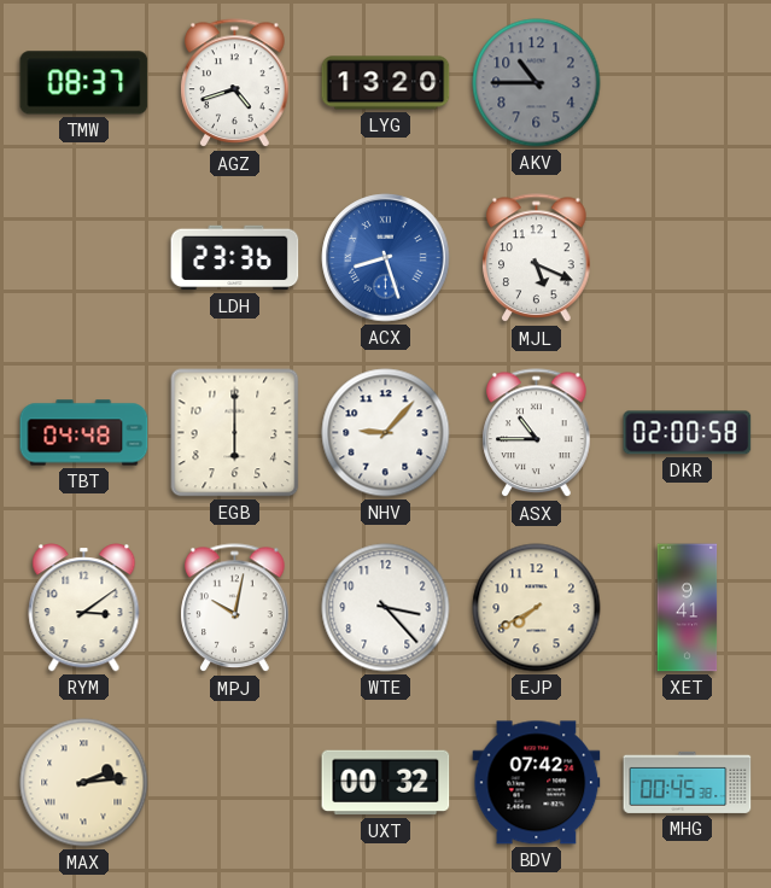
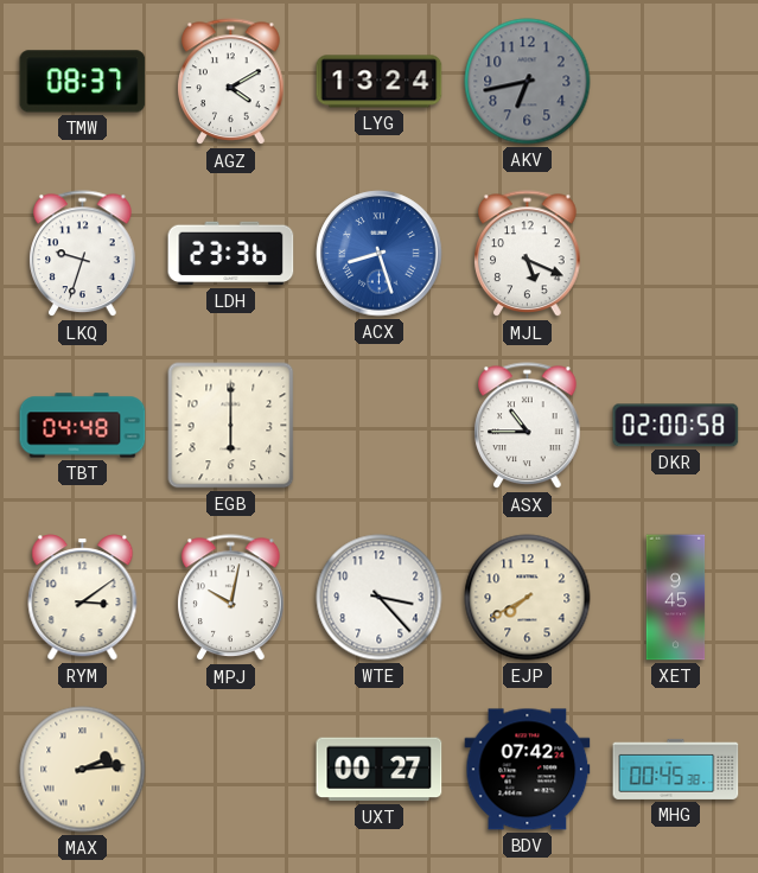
AGZ: 4:42 -> 4:10 (231, 82)
LYG: 13:20 -> 13:24 (380, 82)
AKV: 10:45 -> 6:43 (528, 82)
LKQ: none -> 9:33 (83, 254)
NHV: 9:07 -> none (386, 433)
XET: 9:41 -> 9:45 (676, 598)
UXT: 00:32 -> 00:27 (380, 770)
